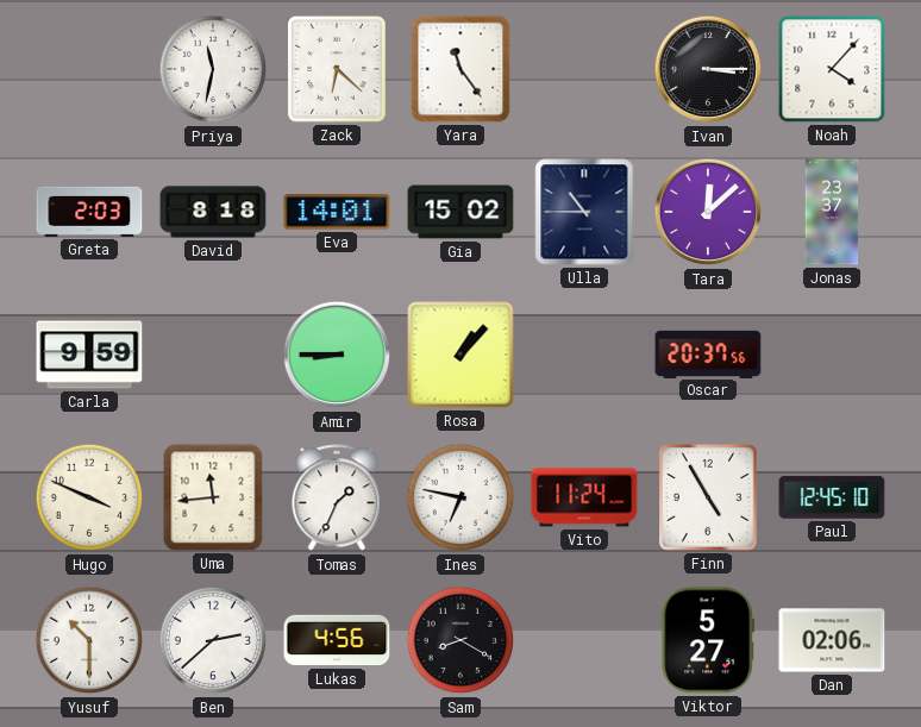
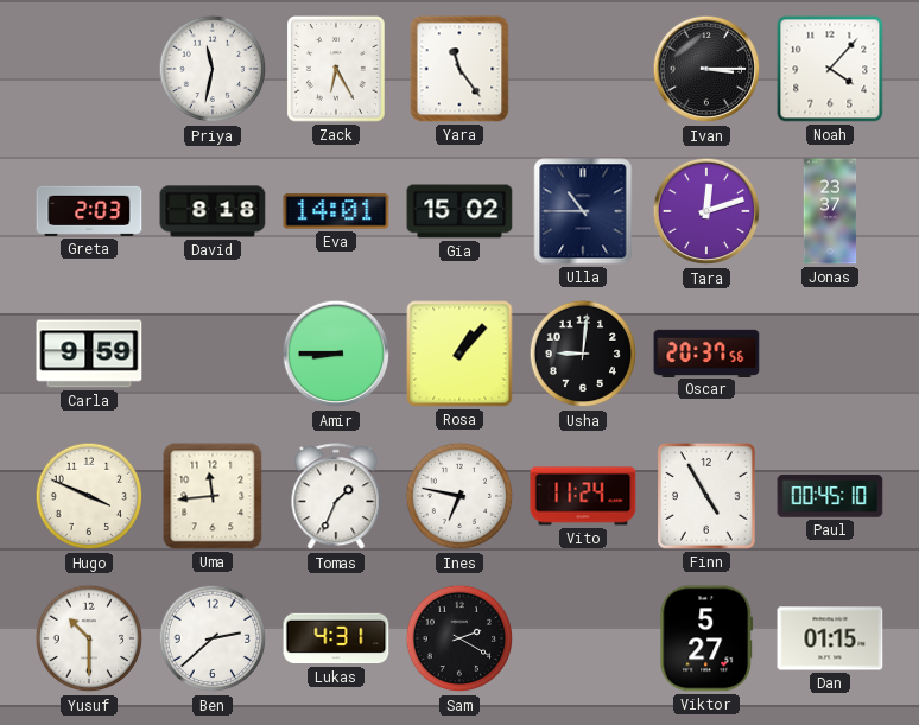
Zack: 6:22 -> 6:25 (337, 70)
Tara: 12:08 -> 12:12 (706, 211)
Usha: none -> 9:01 (583, 354)
Paul: 12:45 -> 00:45 (830, 496)
Lukas: 4:56 -> 4:31 (336, 638)
Sam: 8:20 -> 2:20 (459, 638)
Dan: 02:06 -> 01:15 (830, 638)
